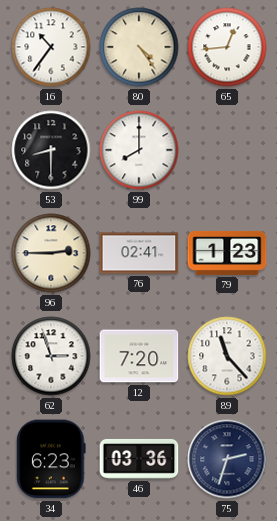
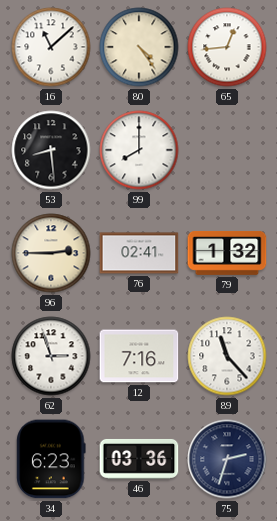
16: 10:36 -> 11:08 (51, 47)
53: 8:30 -> 8:29 (51, 150)
79: 1:23 -> 1:32 (227, 253)
12: 7:20 -> 7:16 (139, 356)
